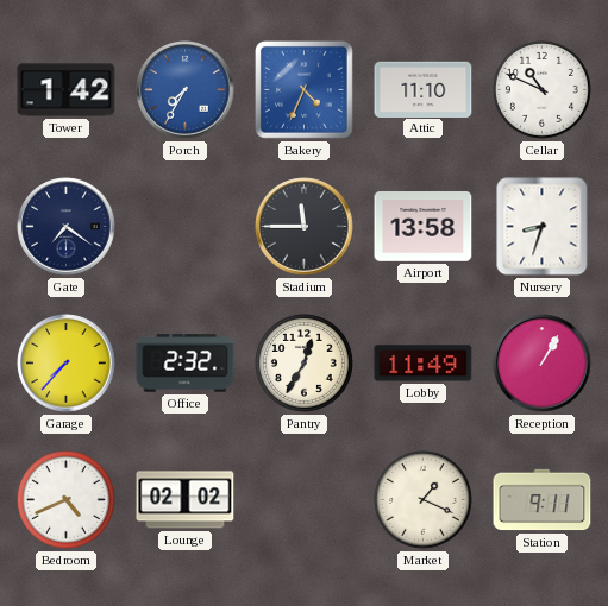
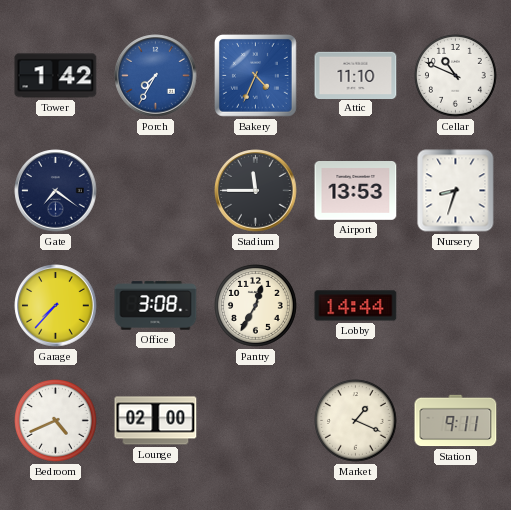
Airport: 13:58 -> 13:53 (356, 191)
Office: 2:32 -> 3:08 (156, 306)
Lobby: 11:49 -> 14:44 (356, 306)
Reception: 1:05 -> none (543, 364)
Lounge: 02:02 -> 02:00 (156, 421)
